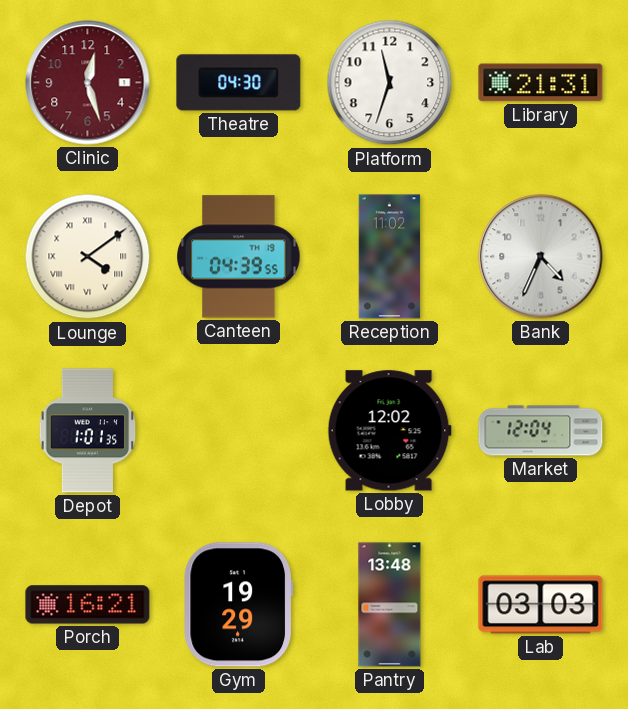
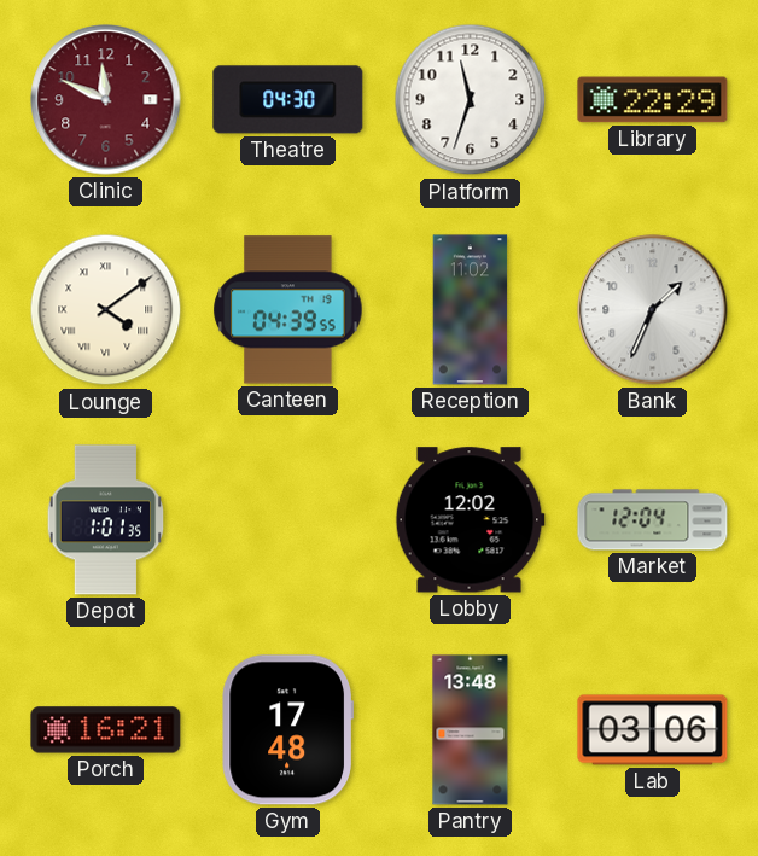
Clinic: 12:27 -> 11:49 (106, 100)
Library: 21:31 -> 22:29 (653, 100)
Bank: 4:34 -> 1:34 (653, 310)
Gym: 19:29 -> 17:48 (287, 730)
Lab: 03:03 -> 03:06 (653, 730)
